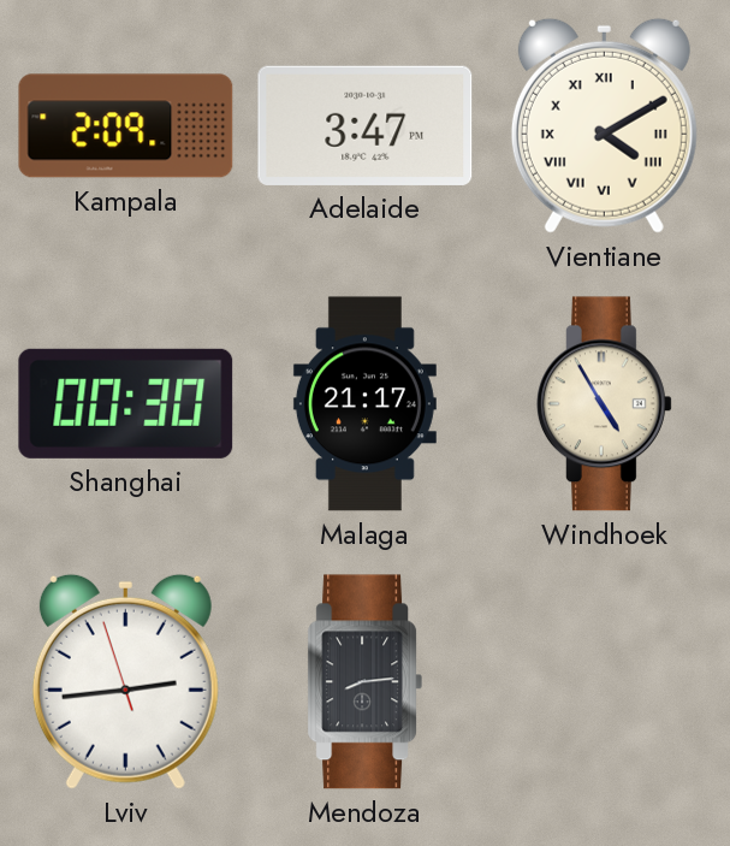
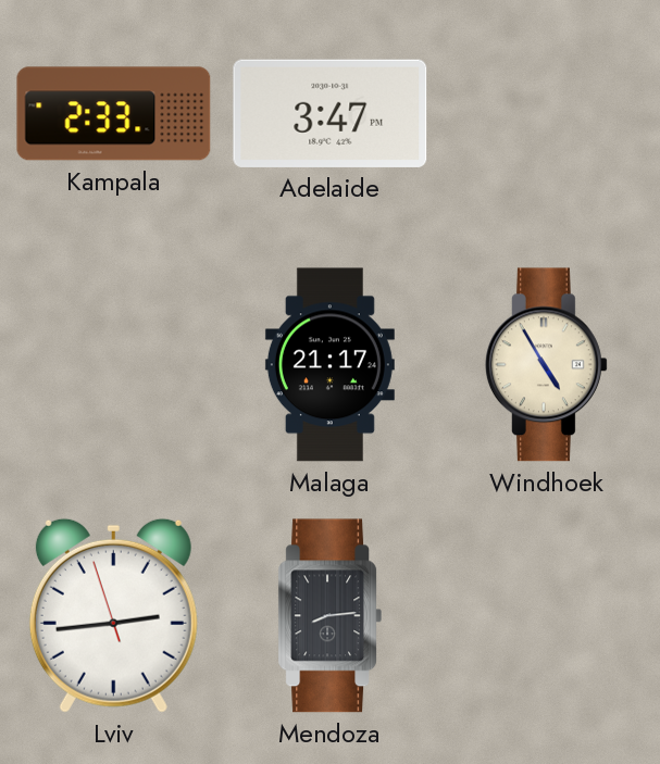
Kampala: 2:09 -> 2:33 (114, 114)
Vientiane: 4:10 -> none (604, 125)
Shanghai: 00:30 -> none (126, 403)
